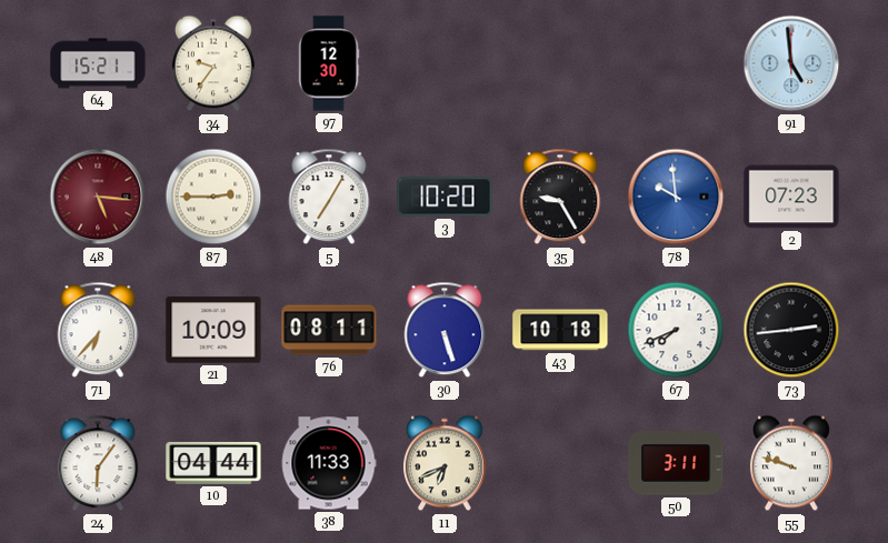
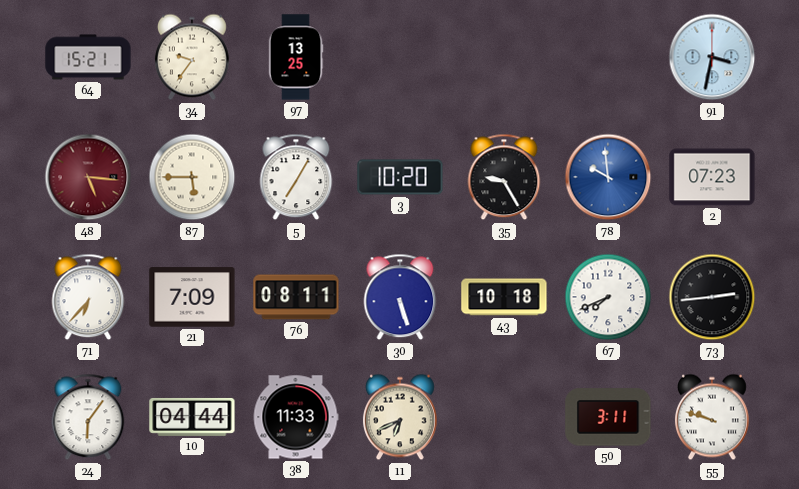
97: 12:30 -> 13:25 (296, 57)
91: 4:59 -> 3:32 (712, 57)
87: 2:45 -> 5:45 (192, 177)
21: 10:09 -> 7:09 (192, 297)
